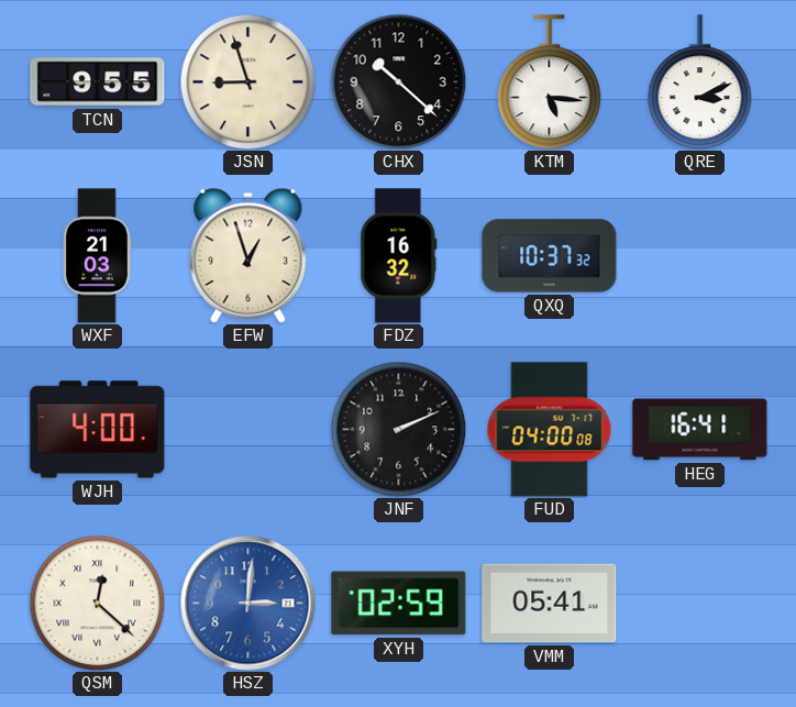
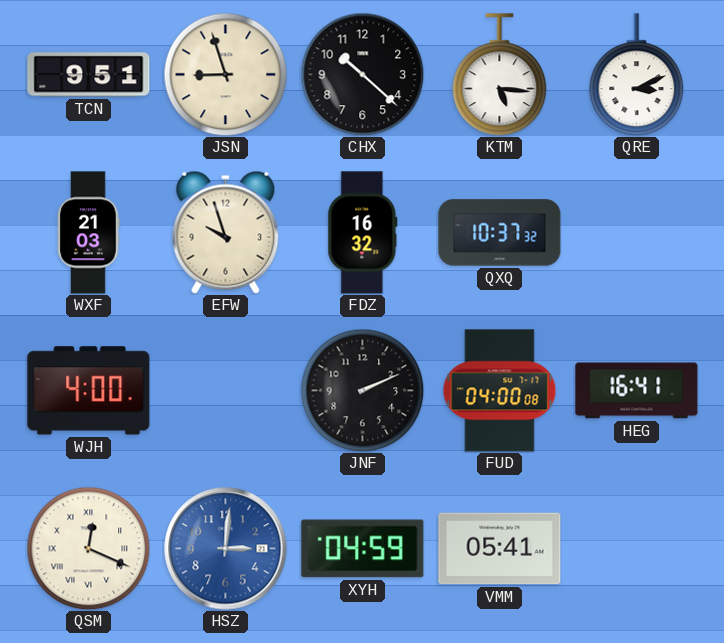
TCN: 9:55 -> 9:51 (89, 75)
EFW: 12:57 -> 9:57 (226, 232)
QSM: 12:22 -> 12:19 (88, 548)
XYH: 02:59 -> 04:59 (363, 549)
